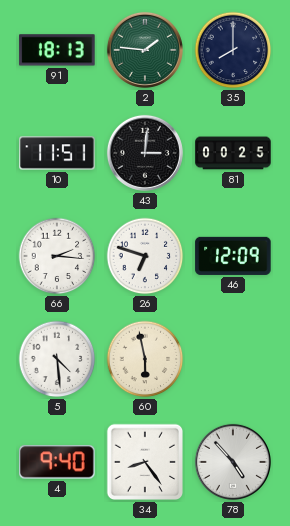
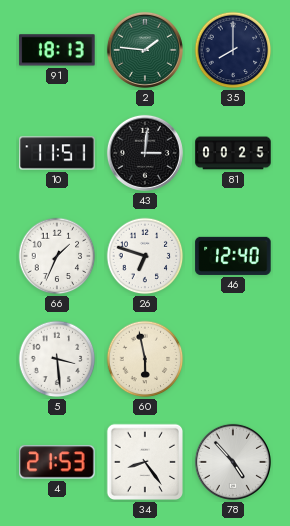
66: 2:16 -> 1:34 (57, 256)
46: 12:09 -> 12:40 (233, 256)
5: 4:29 -> 3:29 (57, 359)
4: 9:40 -> 21:53 (57, 462)
